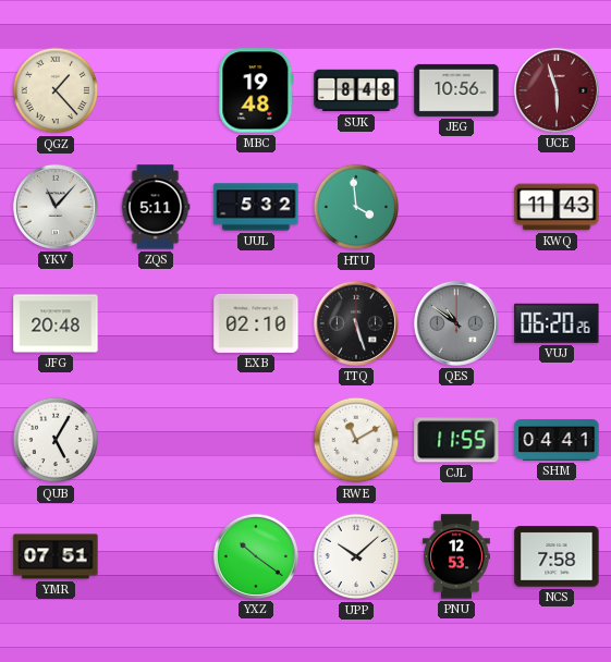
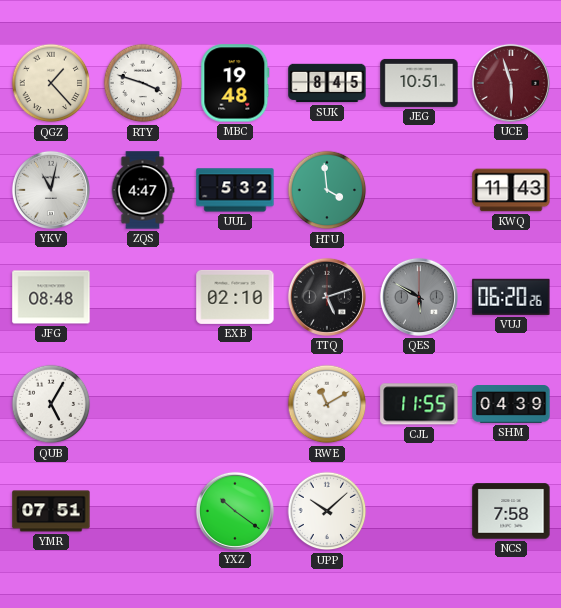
RTY: none -> 3:48 (143, 83)
SUK: 8:48 -> 8:45 (327, 83)
JEG: 10:56 -> 10:51 (419, 83)
YKV: 11:07 -> 11:02 (51, 190)
ZQS: 5:11 -> 4:47 (143, 190)
JFG: 20:48 -> 08:48 (51, 297)
TTQ: 5:27 -> 5:12 (327, 297)
QES: 10:51 -> 5:50 (419, 297)
SHM: 04:41 -> 04:39 (511, 405)
PNU: 12:53 -> none (457, 556)
